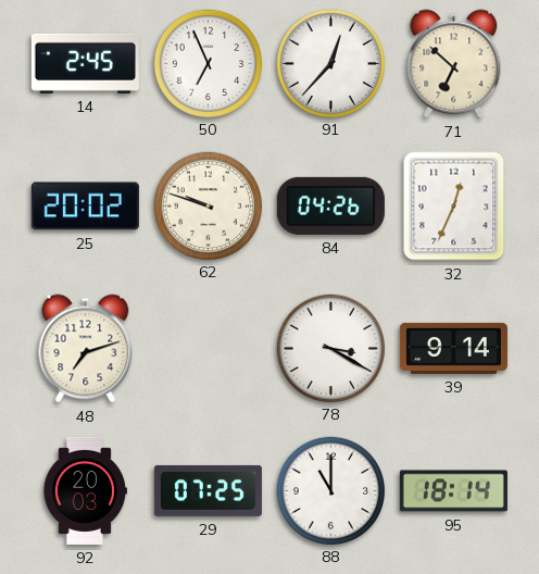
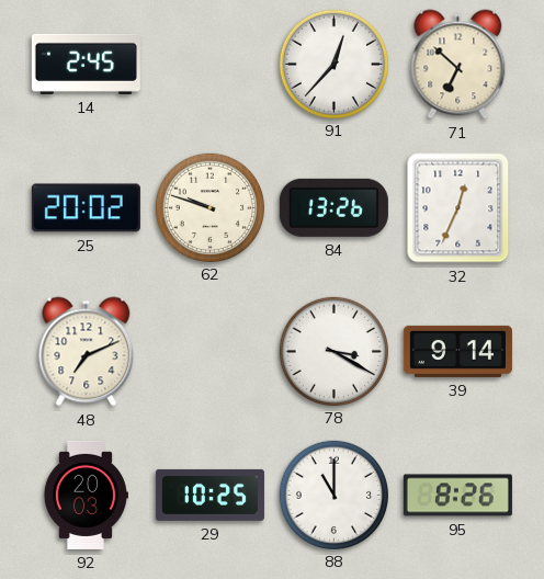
50: 6:56 -> none (208, 63)
84: 04:26 -> 13:26 (333, 207)
48: 7:12 -> 7:11 (87, 352)
29: 07:25 -> 10:25 (209, 495)
95: 18:14 -> 8:26 (457, 496)
